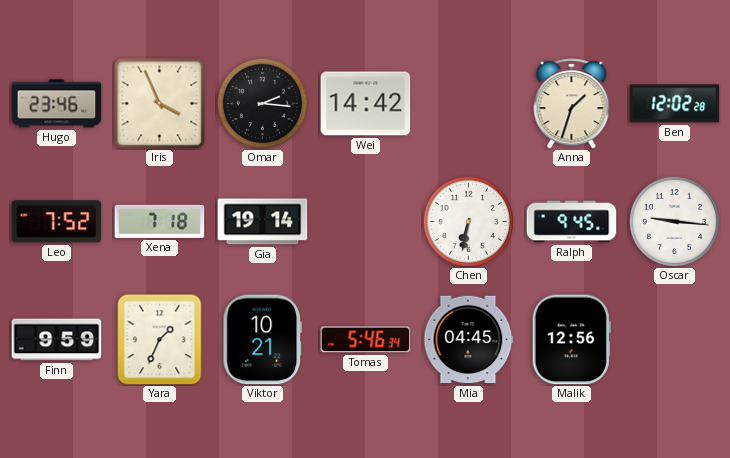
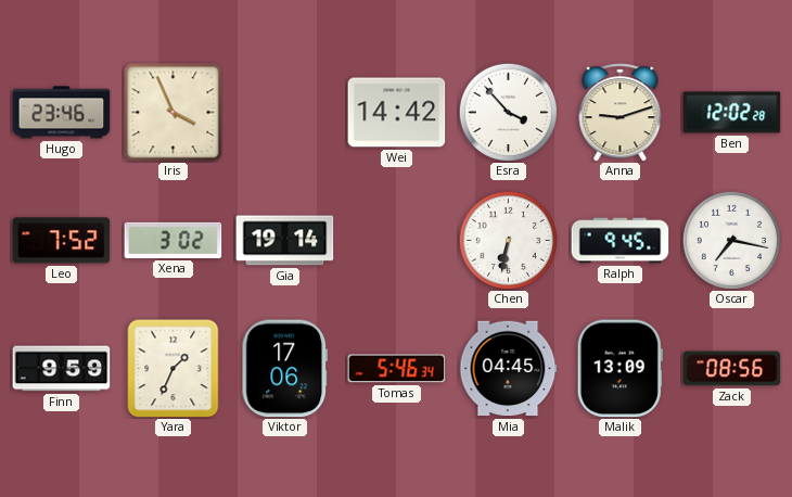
Omar: 2:16 -> none (262, 103)
Esra: none -> 3:53 (508, 112)
Anna: 1:33 -> 9:12 (621, 113)
Xena: 7:18 -> 3:02 (174, 240)
Oscar: 9:16 -> 7:17 (731, 240)
Viktor: 10:21 -> 17:06 (285, 369)
Malik: 12:56 -> 13:09 (619, 369)
Zack: none -> 08:56 (732, 369)
